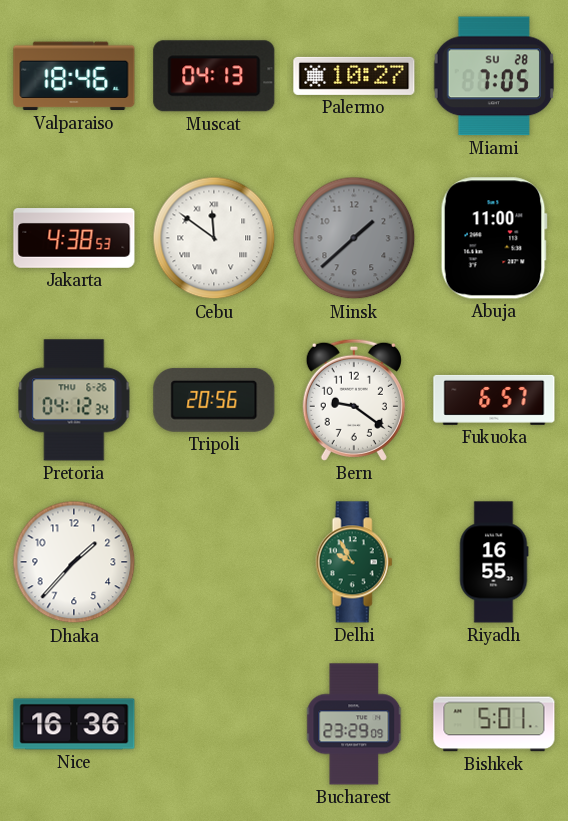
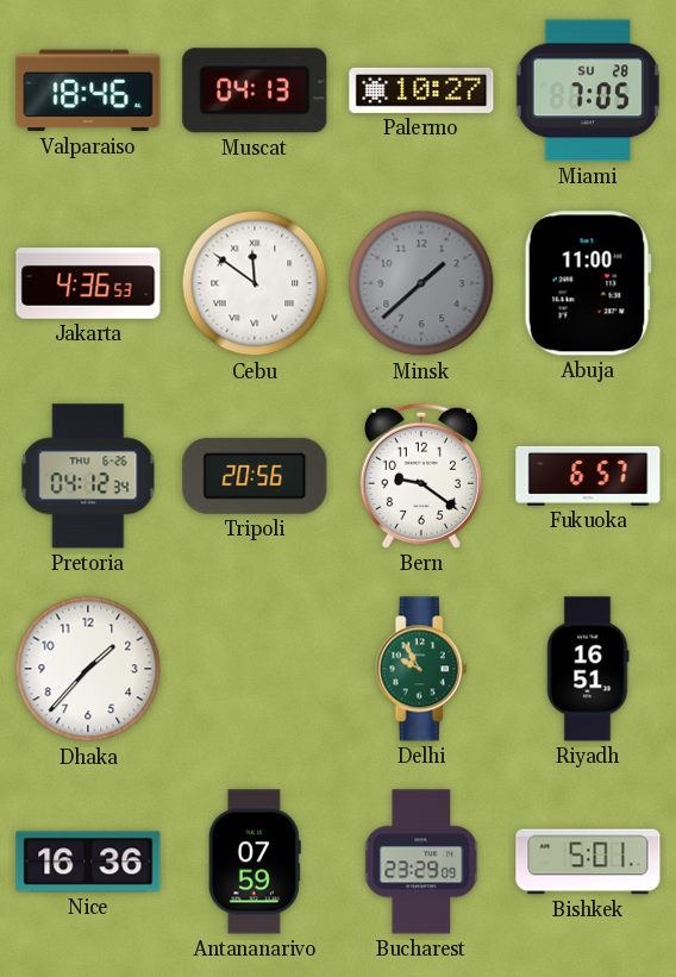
Jakarta: 4:38 -> 4:36 (88, 283)
Riyadh: 16:55 -> 16:51 (588, 669)
Antananarivo: none -> 07:59 (255, 862)
